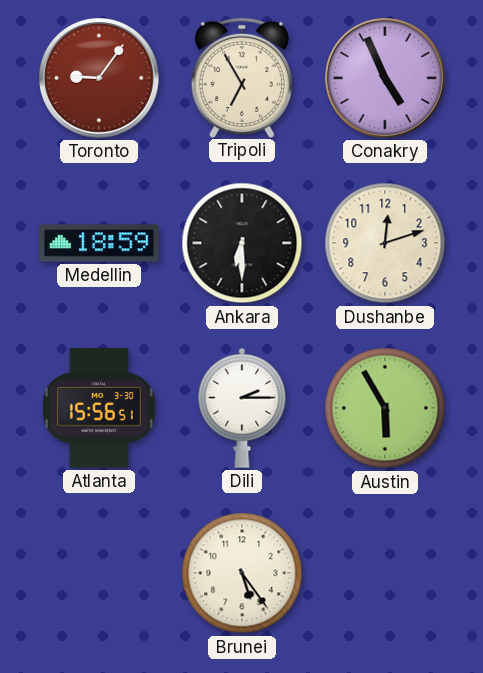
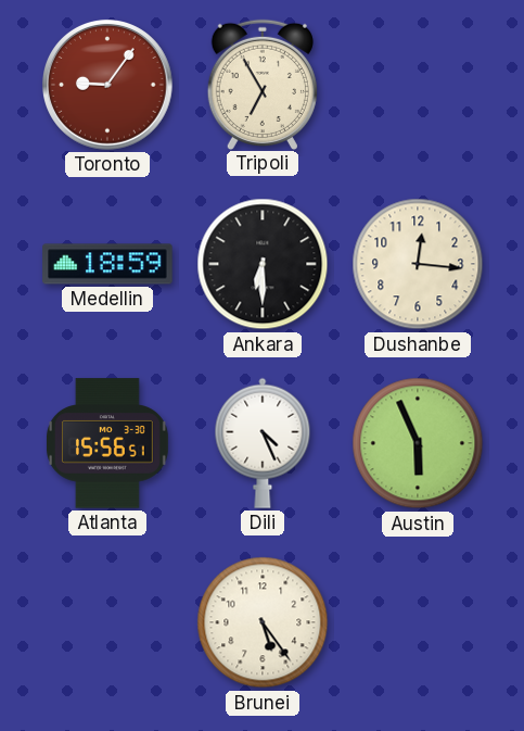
Conakry: 4:56 -> none (386, 79)
Dushanbe: 12:12 -> 12:16 (418, 264)
Dili: 2:15 -> 4:26 (263, 443)
Austin: 5:55 -> 5:56 (418, 443)
